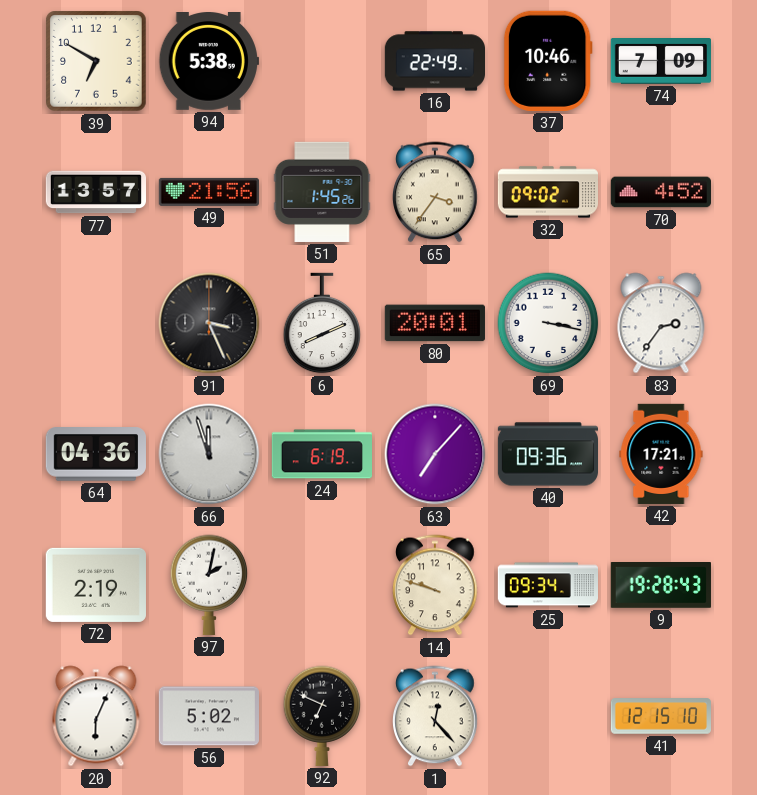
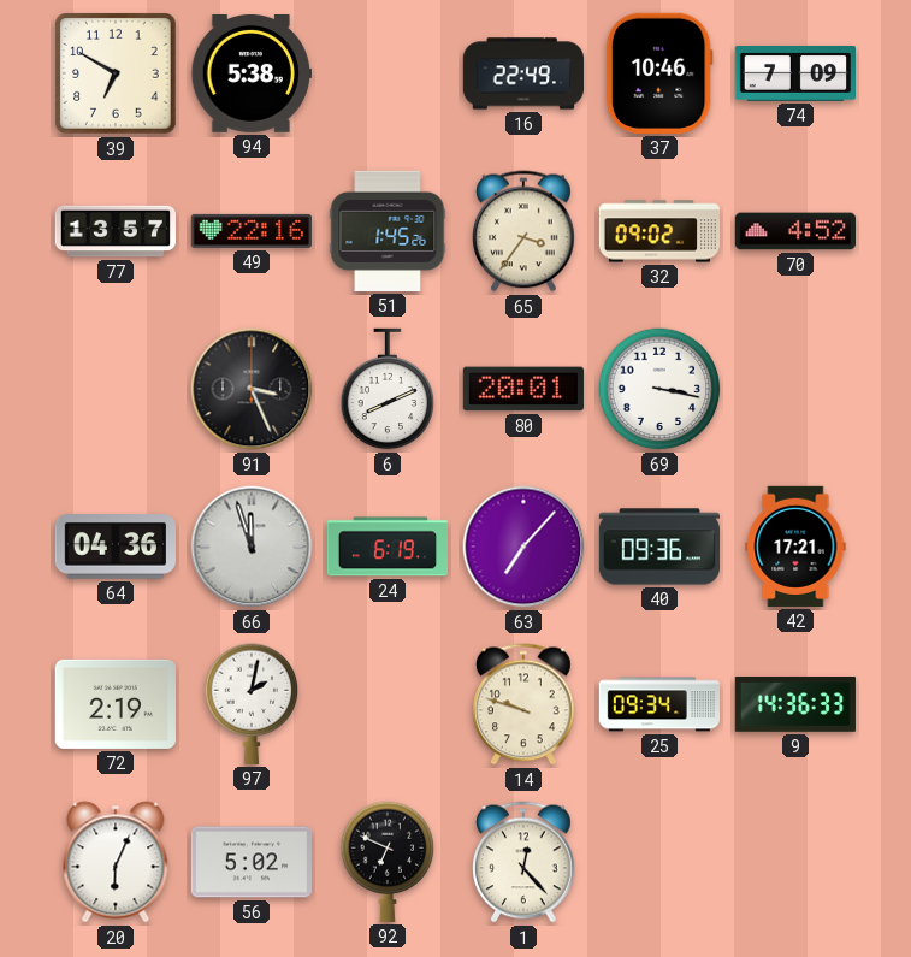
49: 21:56 -> 22:16 (252, 231)
83: 2:36 -> none (661, 323)
9: 19:28 -> 14:36 (794, 705)
41: 12:15 -> none (660, 716)
